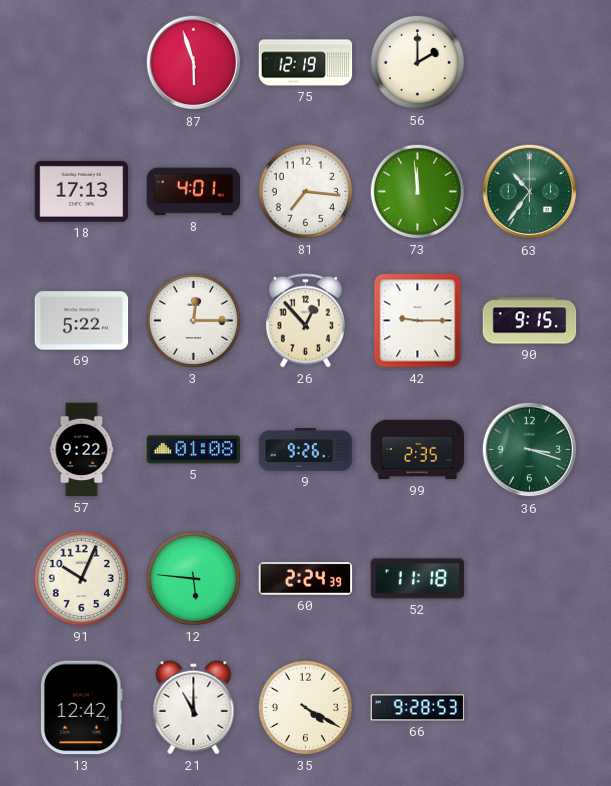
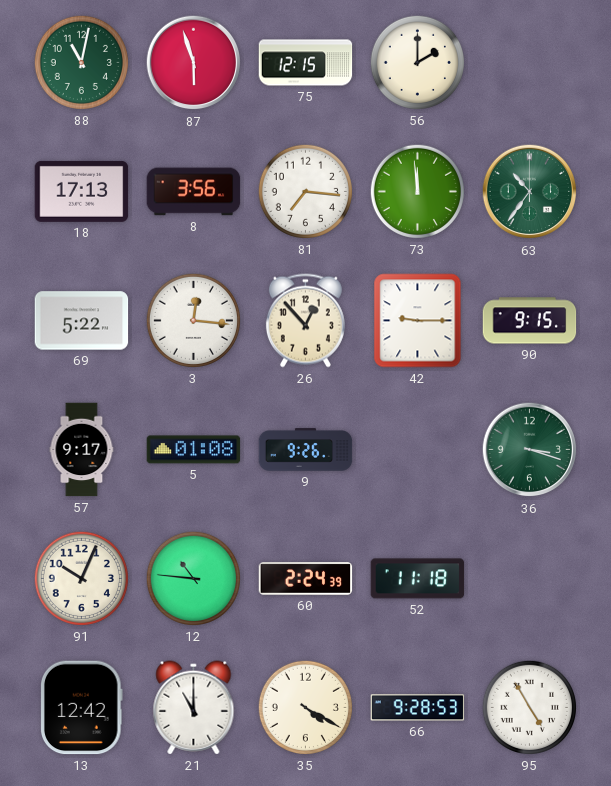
88: none -> 11:02 (81, 62)
75: 12:19 -> 12:15 (306, 63)
8: 4:01 -> 3:56 (194, 192)
3: 12:15 -> 12:16 (193, 320)
57: 9:22 -> 9:17 (82, 450)
99: 2:35 -> none (418, 450)
12: 5:46 -> 10:46 (193, 578)
95: none -> 4:55 (529, 707)
